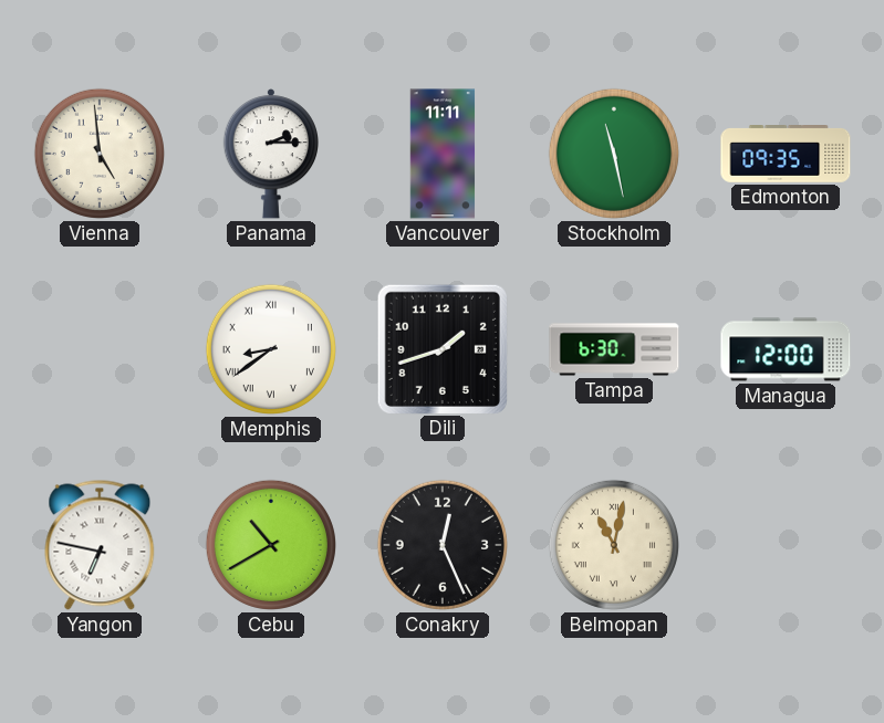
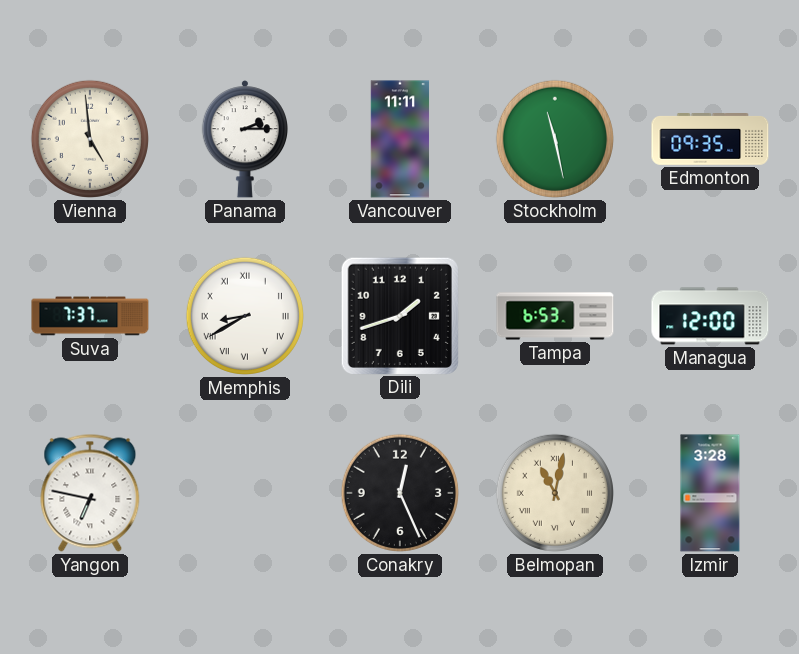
Suva: none -> 7:37 (90, 316)
Memphis: 8:39 -> 8:40 (245, 316)
Tampa: 6:30 -> 6:53 (555, 316)
Cebu: 10:40 -> none (271, 545)
Izmir: none -> 3:28 (710, 493)
